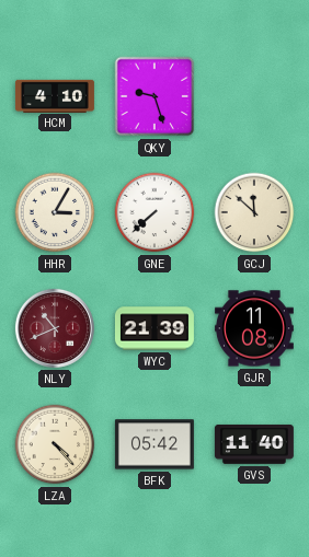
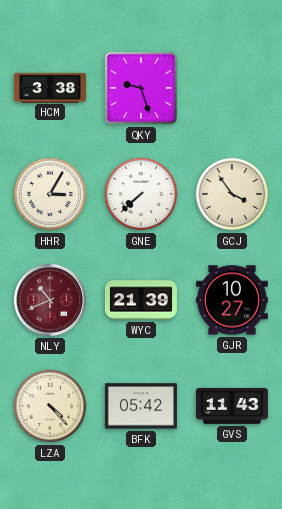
HCM: 4:10 -> 3:38 (50, 87)
GCJ: 11:52 -> 3:54 (232, 194)
GJR: 11:08 -> 10:27 (232, 300)
GVS: 11:40 -> 11:43 (232, 406)
